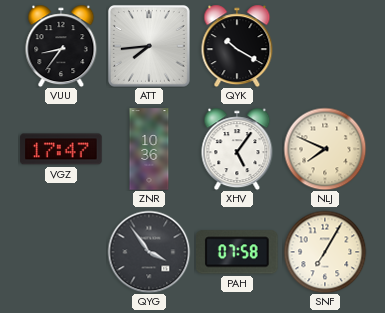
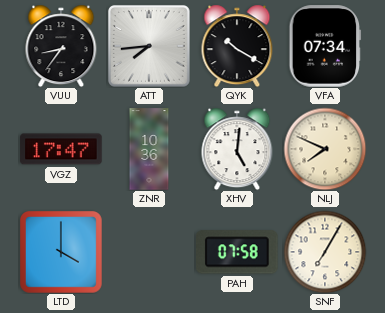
VFA: none -> 07:34 (325, 46)
XHV: 5:06 -> 5:01 (237, 149)
LTD: none -> 4:00 (62, 253)
QYG: 3:54 -> none (149, 252)
